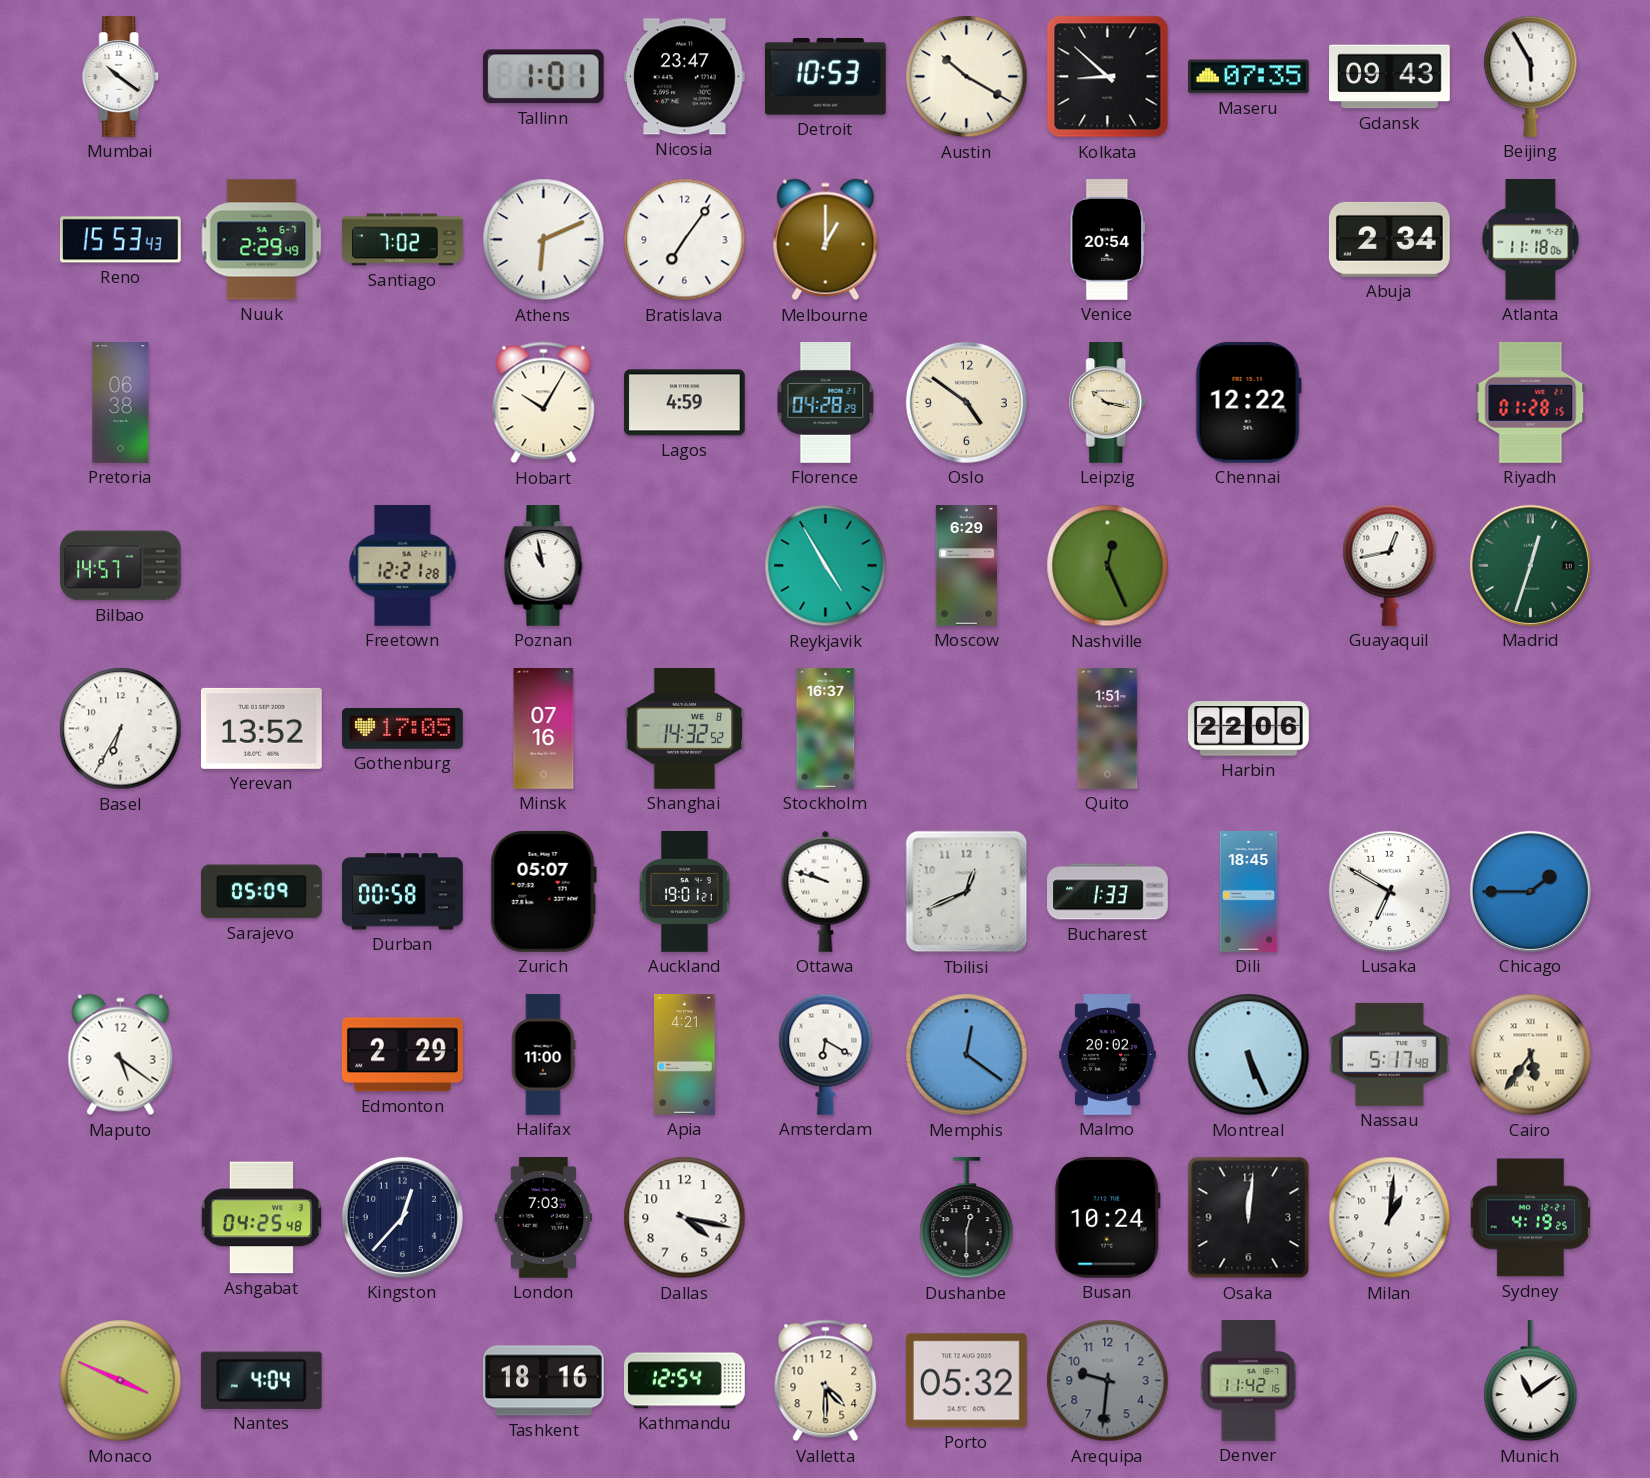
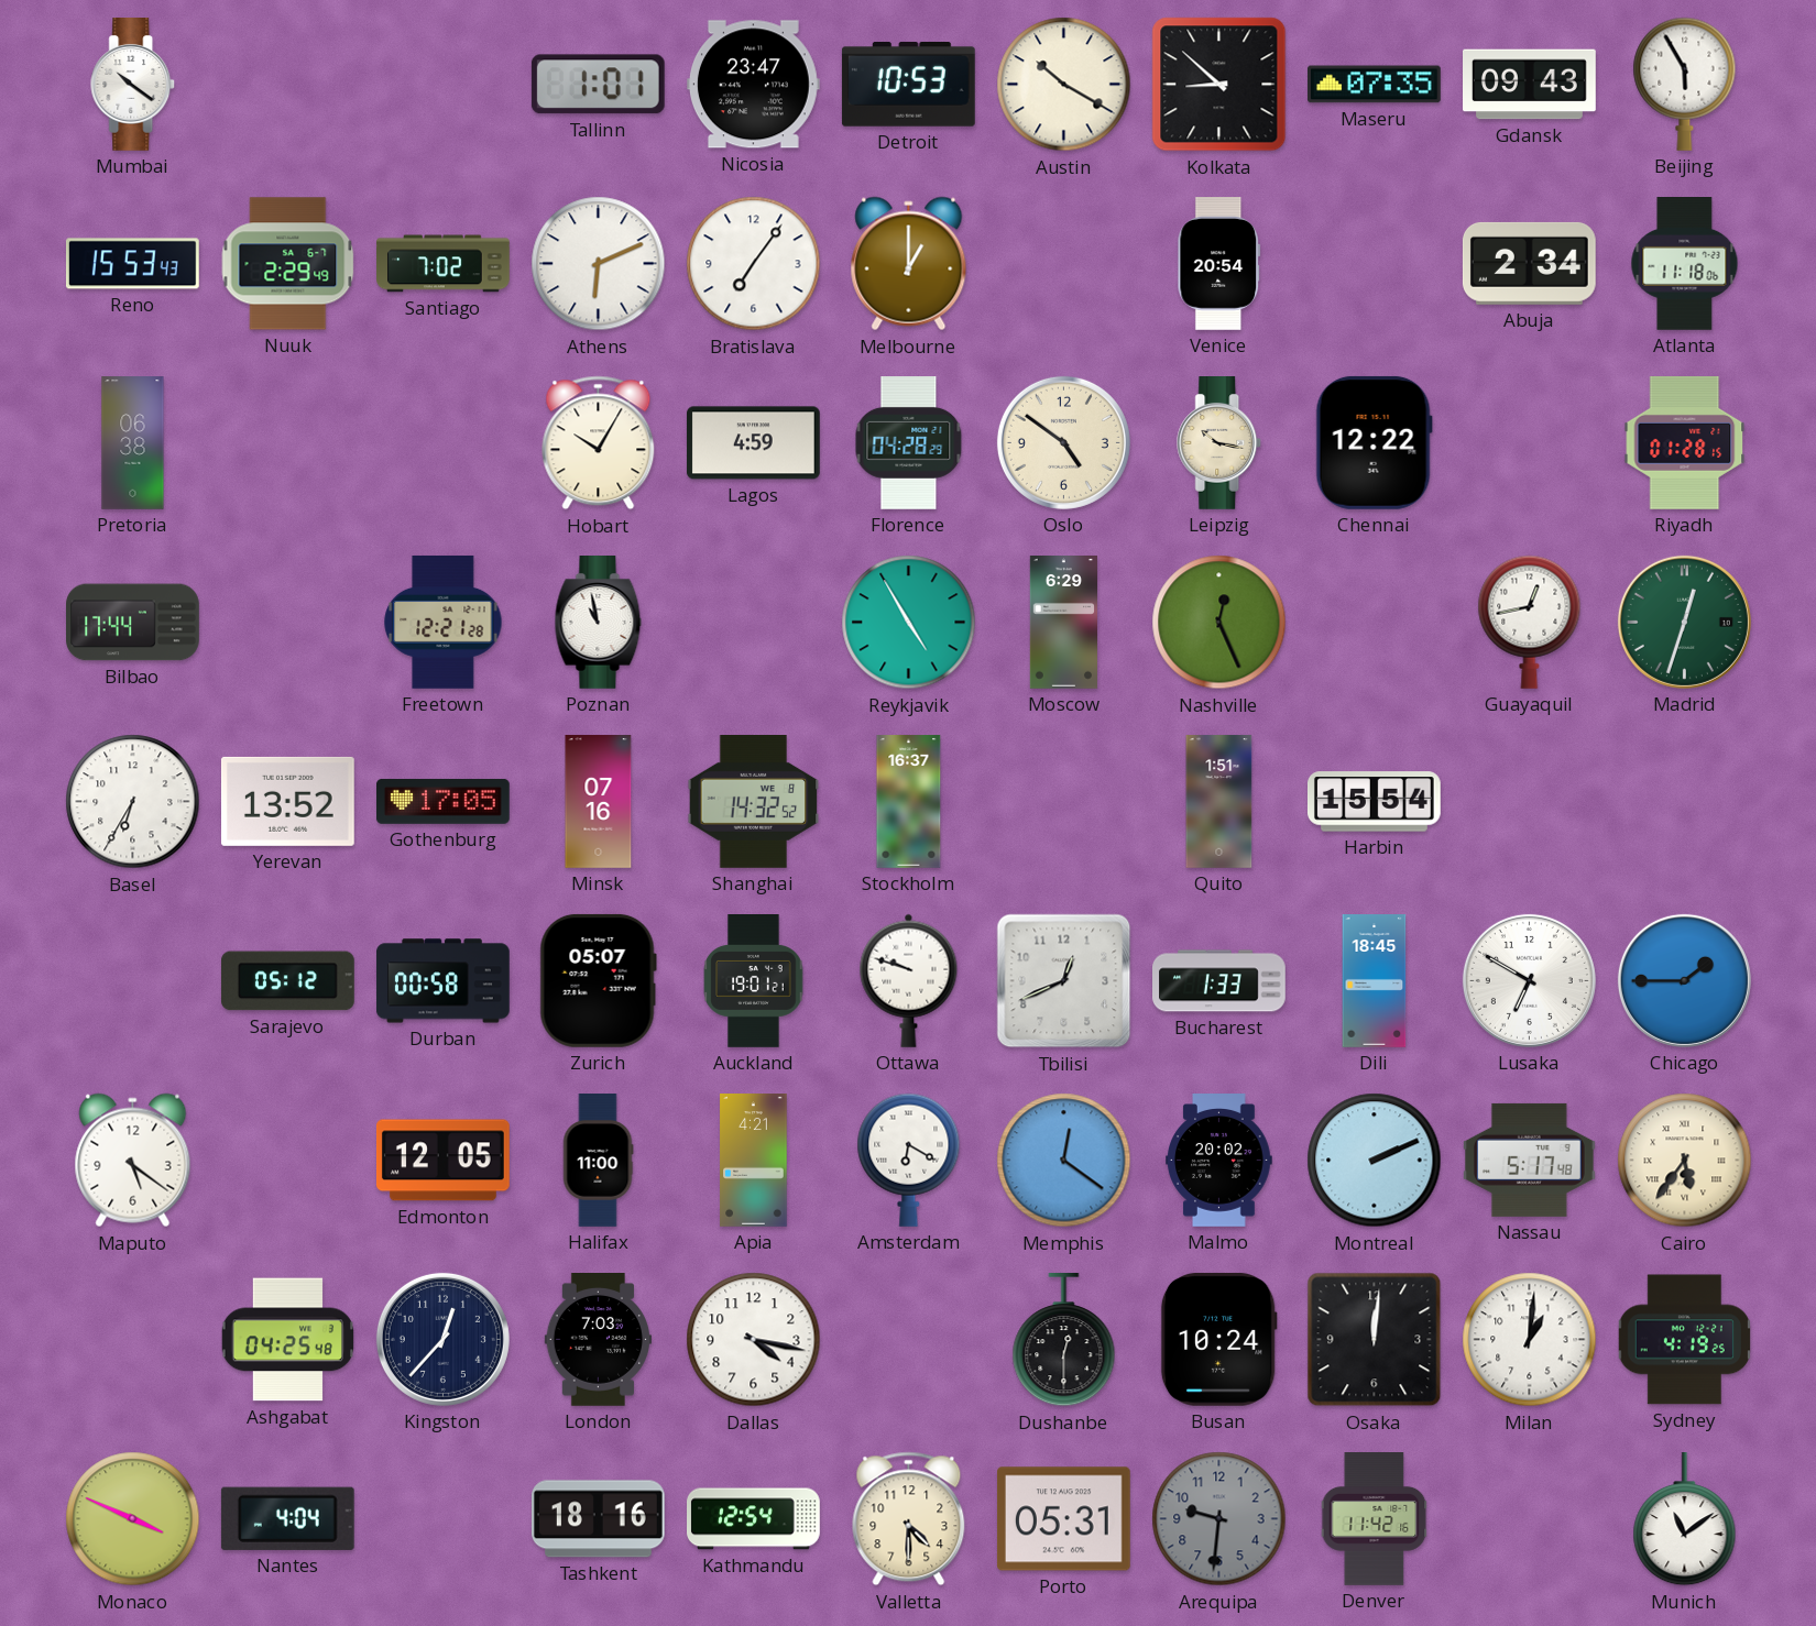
Bilbao: 14:57 -> 17:44 (133, 623)
Harbin: 22:06 -> 15:54 (1374, 802)
Sarajevo: 05:09 -> 05:12 (287, 981)
Edmonton: 2:29 -> 12:05 (442, 1161)
Montreal: 5:26 -> 2:11 (1375, 1161)
Porto: 05:32 -> 05:31 (1063, 1519)
